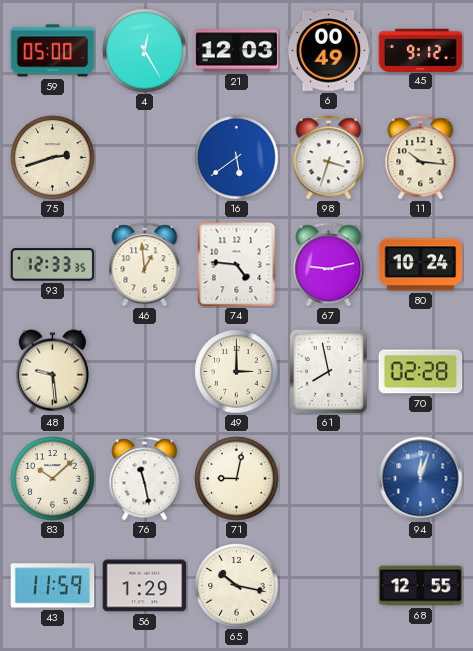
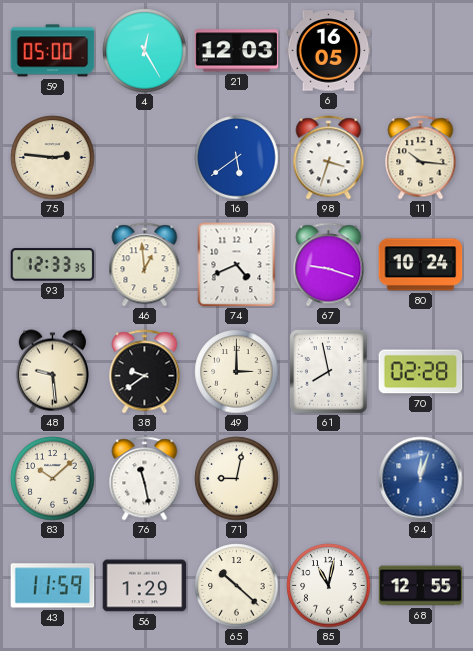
6: 00:49 -> 16:05 (329, 51)
45: 9:12 -> none (421, 50)
75: 2:42 -> 2:46 (53, 158)
74: 4:46 -> 4:41 (237, 265)
67: 9:13 -> 9:18 (329, 265)
38: none -> 9:39 (145, 372)
65: 10:17 -> 10:22 (237, 586)
85: none -> 11:02 (329, 586)
